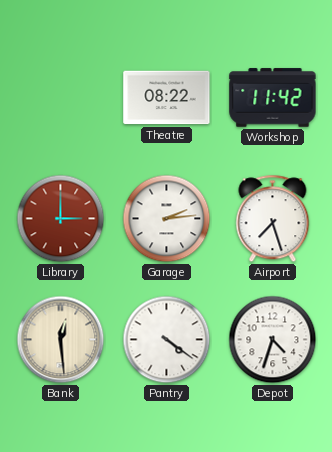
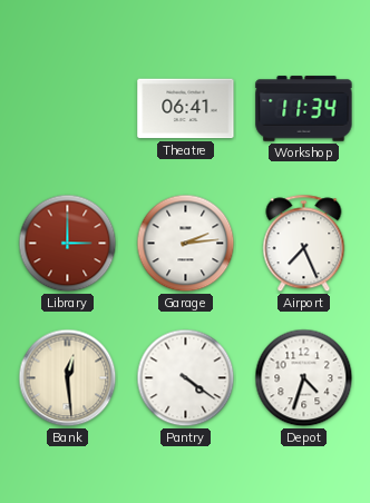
Theatre: 08:22 -> 06:41 (186, 109)
Workshop: 11:42 -> 11:34 (304, 109)
Airport: 7:27 -> 7:26 (304, 244)
